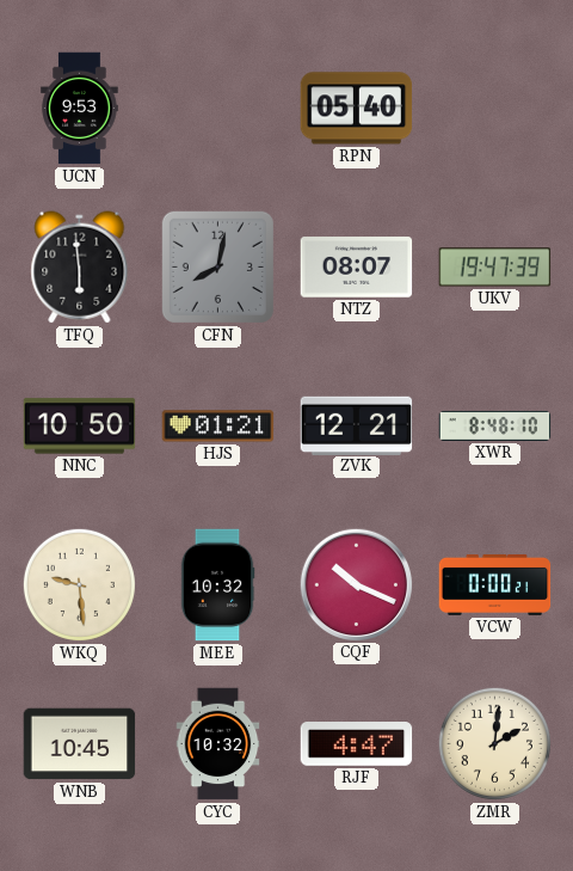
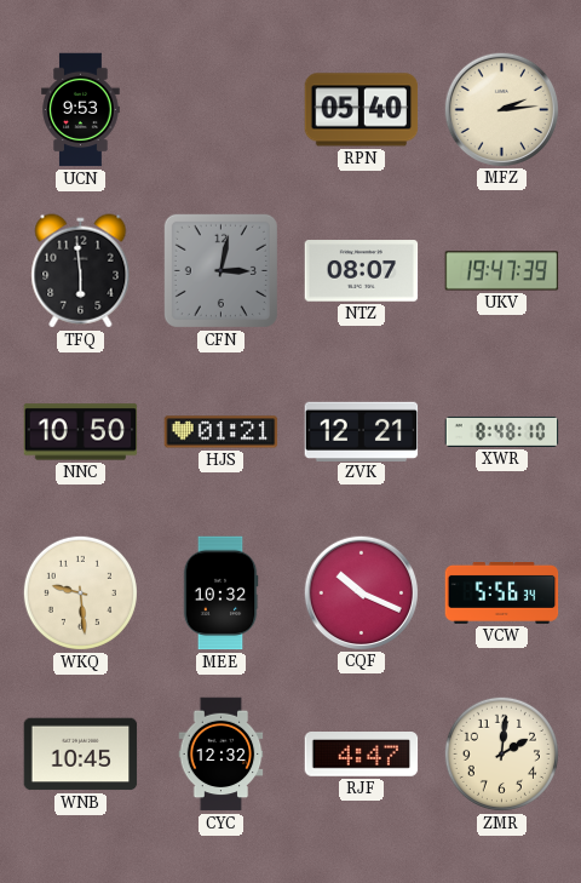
MFZ: none -> 2:14 (502, 109)
CFN: 8:02 -> 3:02 (220, 270)
VCW: 0:00 -> 5:56 (502, 592)
CYC: 10:32 -> 12:32 (222, 755)
